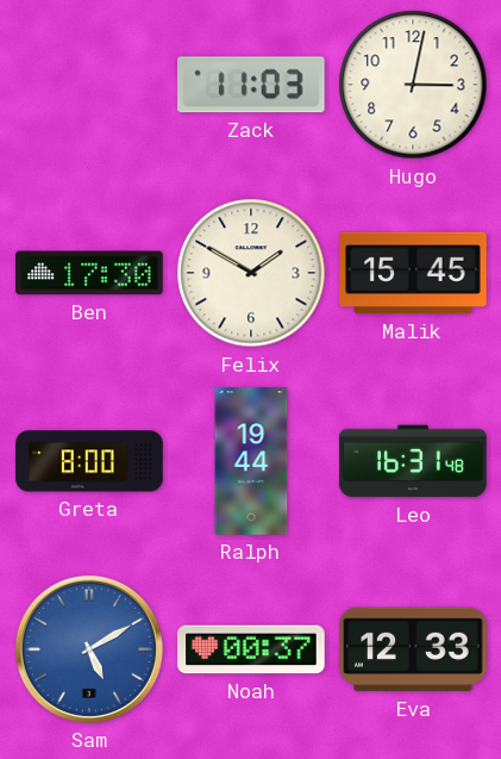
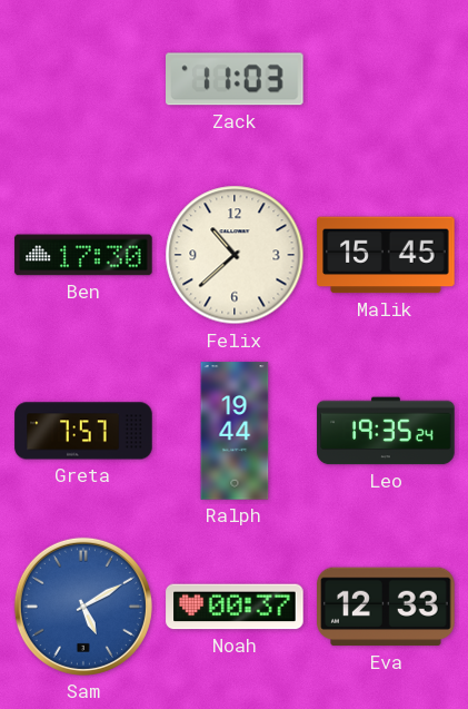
Hugo: 3:02 -> none (413, 85)
Felix: 1:50 -> 10:38 (235, 255)
Greta: 8:00 -> 7:57 (83, 431)
Leo: 16:31 -> 19:35 (386, 431)
